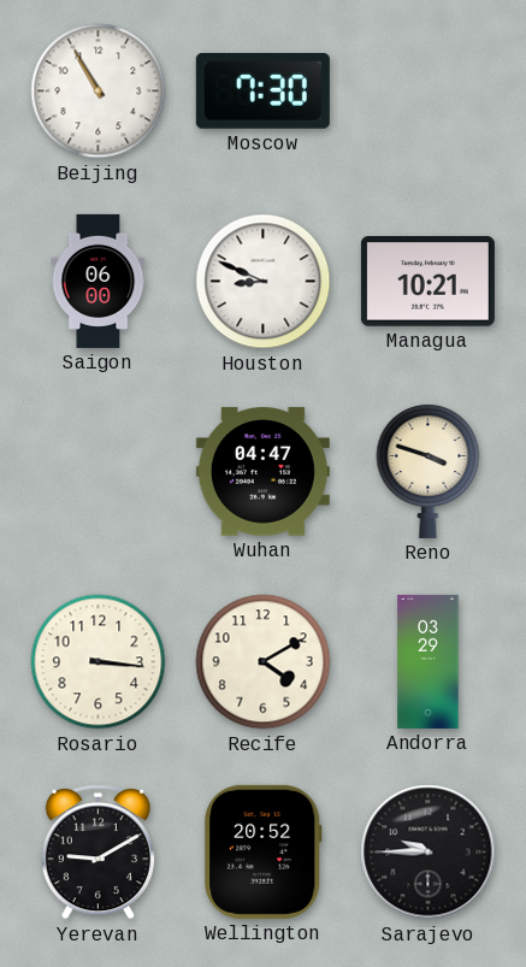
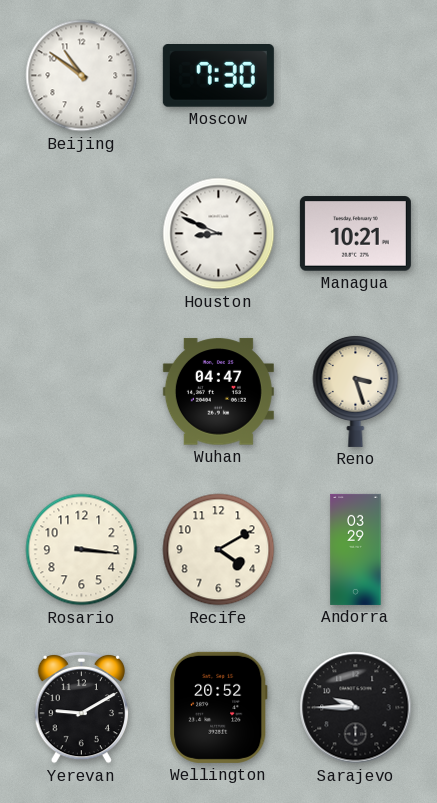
Beijing: 10:55 -> 10:51 (82, 76)
Saigon: 06:00 -> none (99, 281)
Reno: 3:48 -> 3:27 (356, 391)
